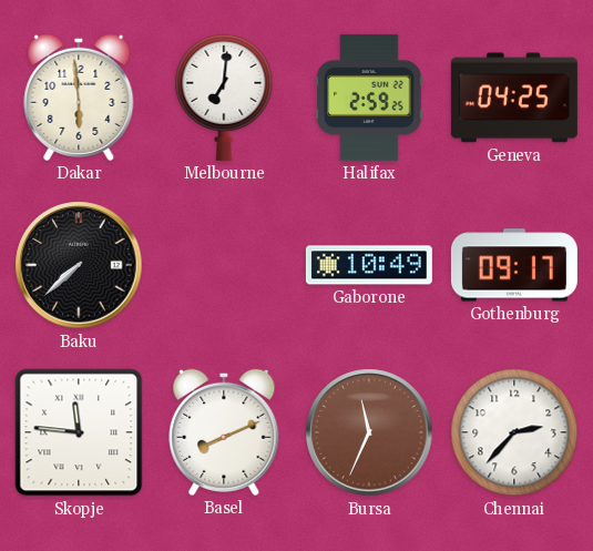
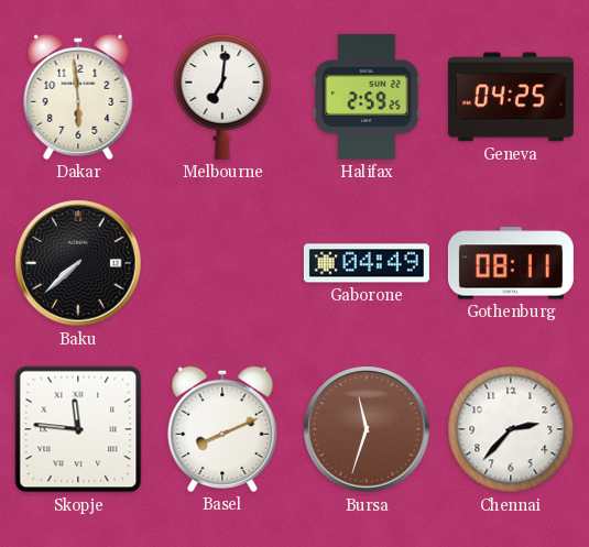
Gaborone: 10:49 -> 04:49 (367, 263)
Gothenburg: 09:17 -> 08:11 (511, 263)
Bursa: 11:34 -> 11:33 (367, 429)
